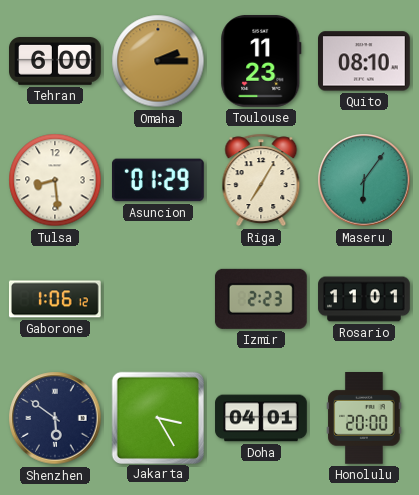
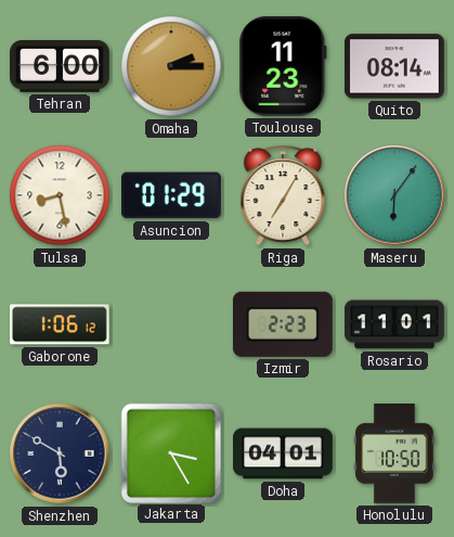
Quito: 08:10 -> 08:14 (395, 66)
Tulsa: 8:29 -> 8:28 (60, 195)
Shenzhen: 5:51 -> 5:50 (60, 453)
Honolulu: 20:00 -> 10:50 (394, 455)
